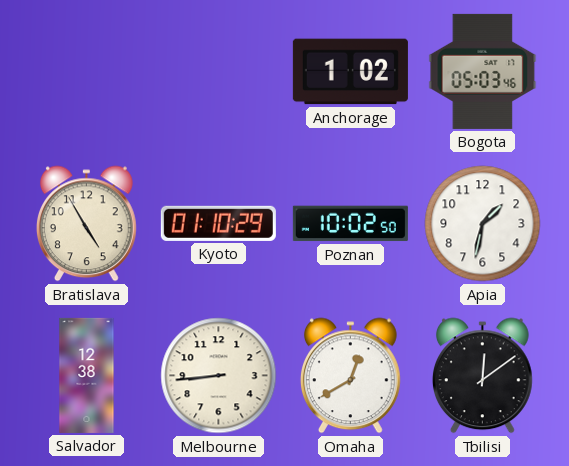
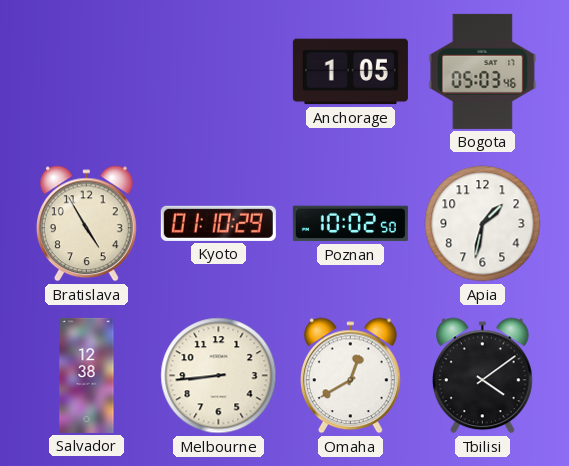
Anchorage: 1:02 -> 1:05 (350, 72)
Tbilisi: 12:09 -> 4:09 (482, 376)
